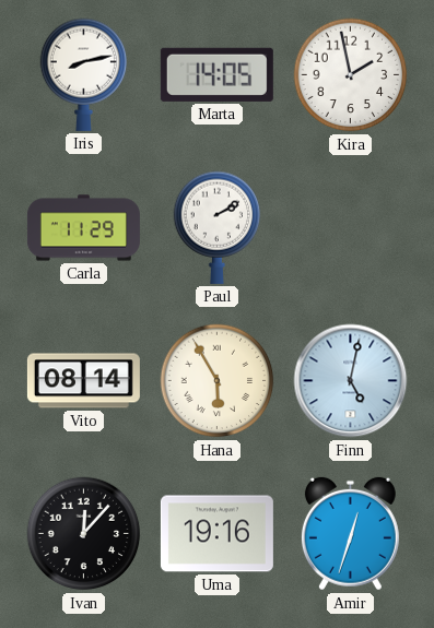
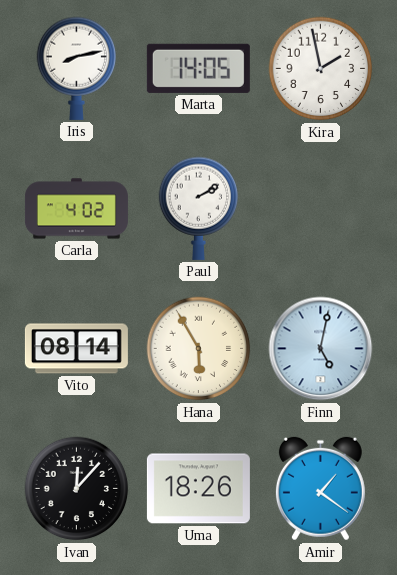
Carla: 11:29 -> 4:02 (76, 209)
Uma: 19:16 -> 18:26 (198, 489)
Amir: 12:33 -> 1:21 (320, 489)
